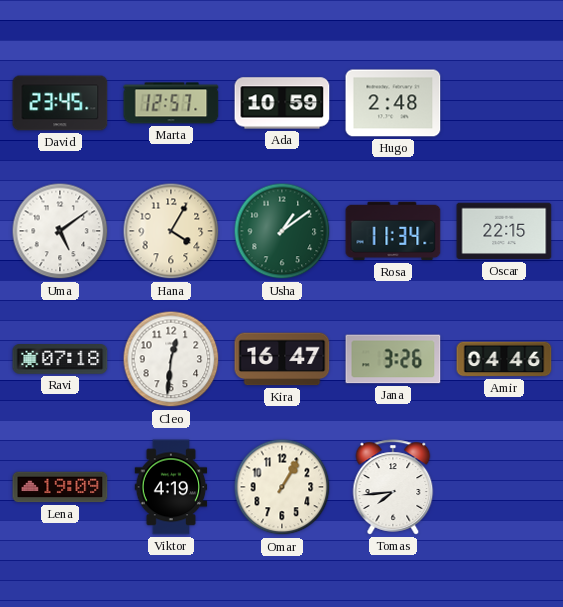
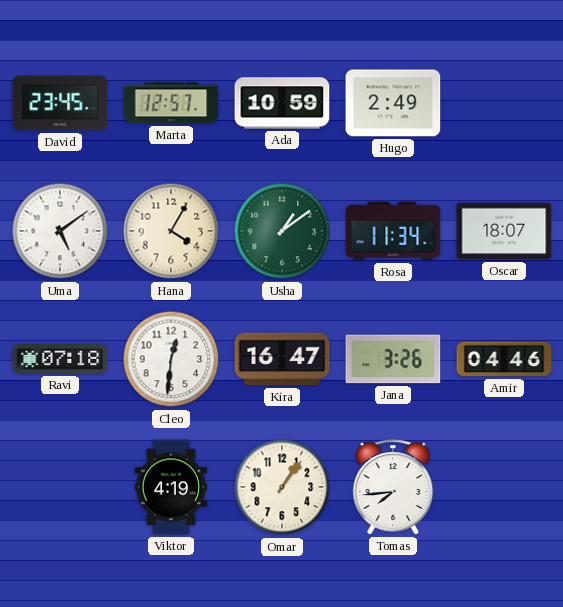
Hugo: 2:48 -> 2:49 (393, 103)
Oscar: 22:15 -> 18:07 (504, 231)
Lena: 19:09 -> none (60, 487)
Omar: 1:05 -> 1:06 (282, 487)
